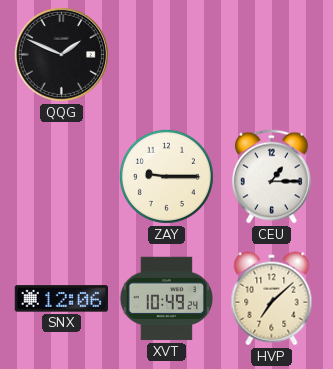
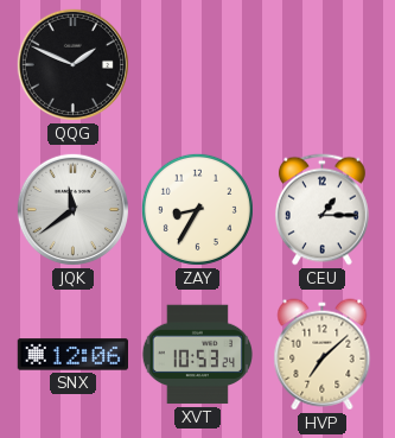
JQK: none -> 11:39 (72, 209)
ZAY: 9:15 -> 8:35 (197, 209)
XVT: 10:49 -> 10:53 (197, 355)
